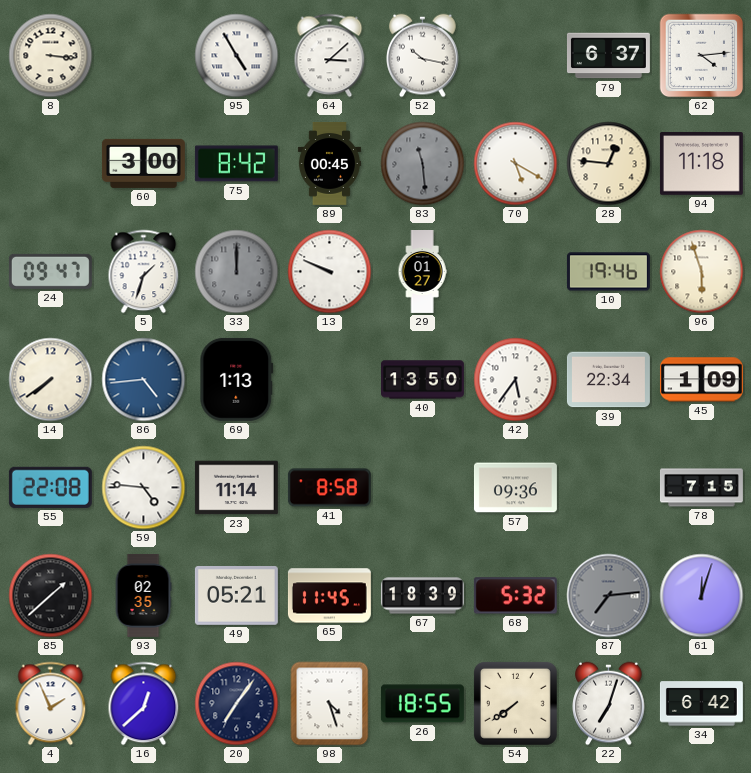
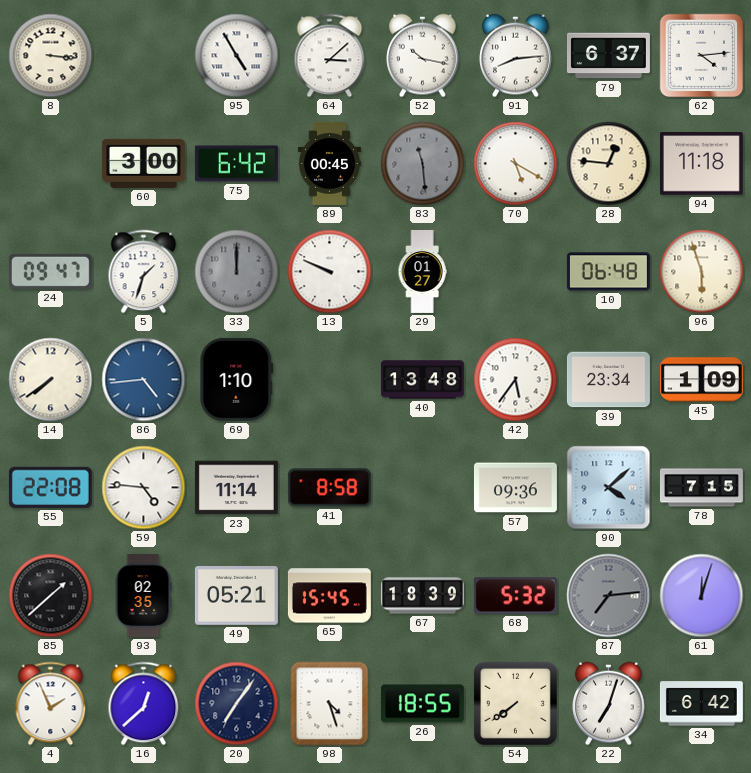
91: none -> 8:14 (516, 56)
75: 8:42 -> 6:42 (236, 164)
10: 19:46 -> 06:48 (608, 272)
69: 1:13 -> 1:10 (237, 379)
40: 13:50 -> 13:48 (422, 380)
39: 22:34 -> 23:34 (608, 380)
90: none -> 4:08 (609, 488)
65: 11:45 -> 15:45 (329, 596)
